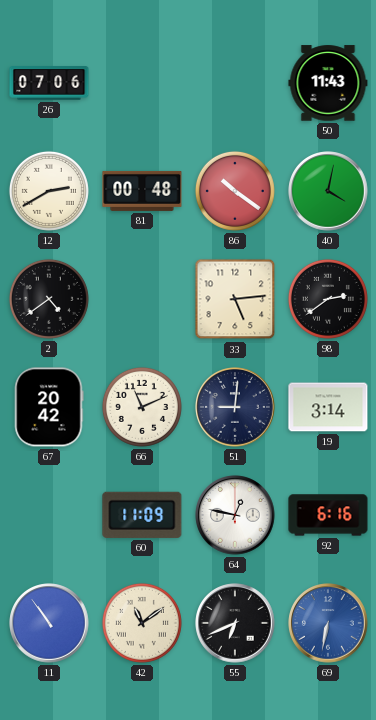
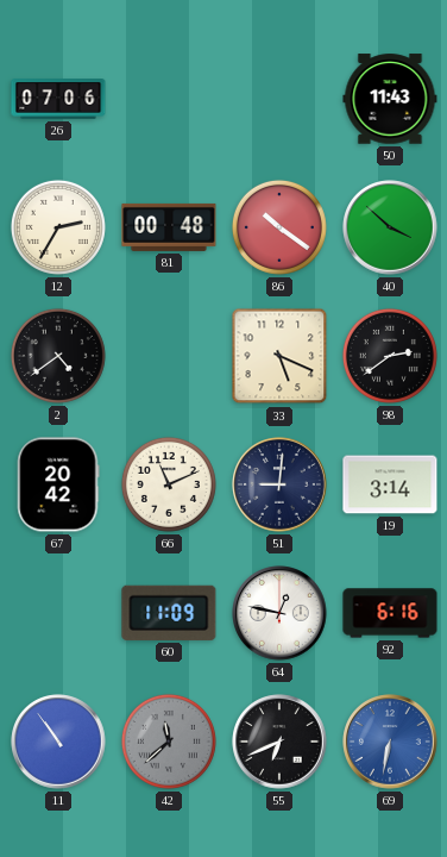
12: 2:40 -> 2:35 (58, 227)
40: 4:02 -> 3:52 (390, 227)
33: 5:14 -> 5:19 (279, 356)
42: 11:09 -> 11:38 (169, 742)
42 dial: cream -> grey (169, 742)
